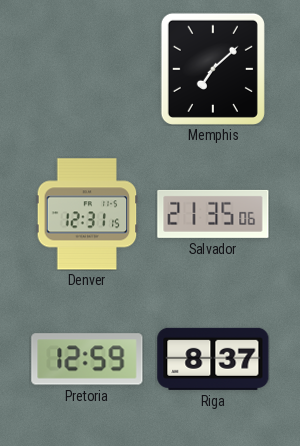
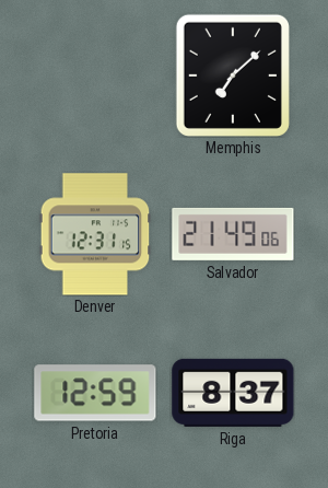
Salvador: 21:35 -> 21:49 (233, 234)
